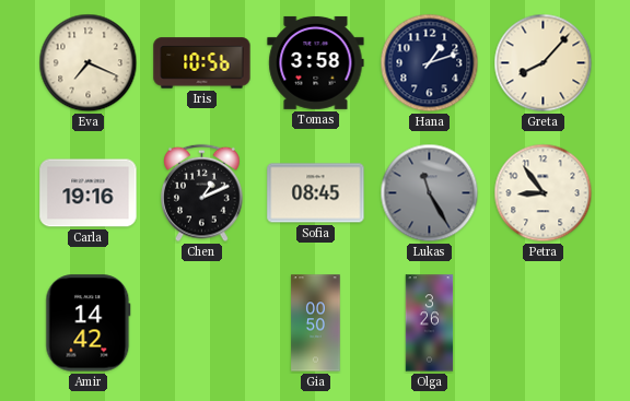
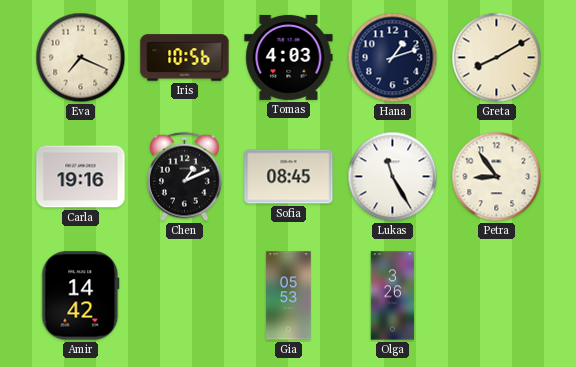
Tomas: 3:58 -> 4:03 (289, 57)
Greta: 8:07 -> 8:10 (497, 58)
Lukas dial: grey -> white (393, 177)
Gia: 00:50 -> 05:53 (289, 296)
